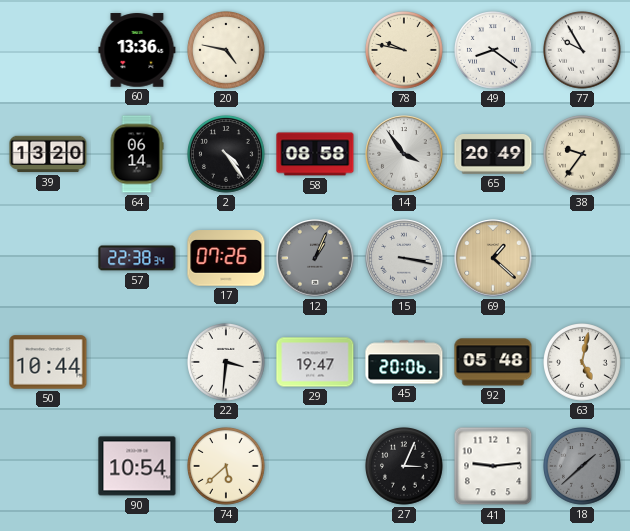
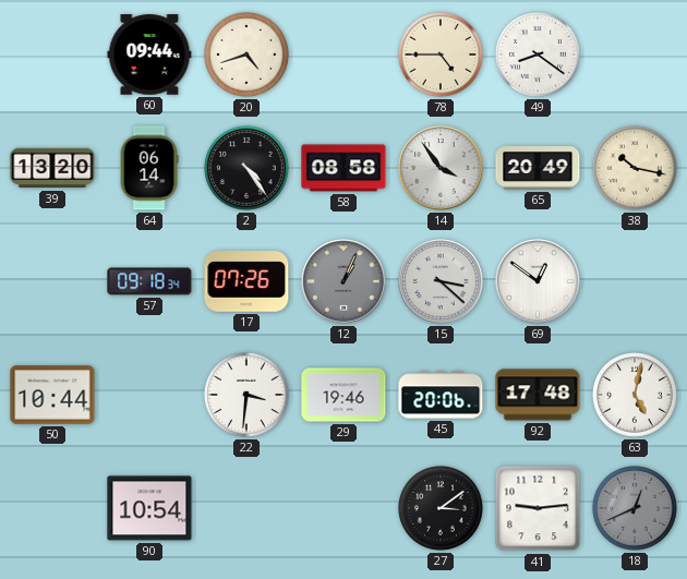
60: 13:36 -> 09:44 (149, 55)
20: 4:47 -> 4:42 (248, 56)
78: 9:47 -> 4:45 (442, 56)
77: 9:55 -> none (583, 51)
38: 9:36 -> 10:17 (636, 169)
57: 22:38 -> 09:18 (149, 281)
15: 3:17 -> 3:22 (441, 281)
69: 1:22 -> 12:51 (538, 281)
69 dial: champagne -> white (538, 281)
29: 19:47 -> 19:46 (343, 395)
92: 05:48 -> 17:48 (538, 395)
74: 5:38 -> none (227, 467)
27: 3:04 -> 3:09 (442, 509)
18: 1:38 -> 12:41 (636, 509)
